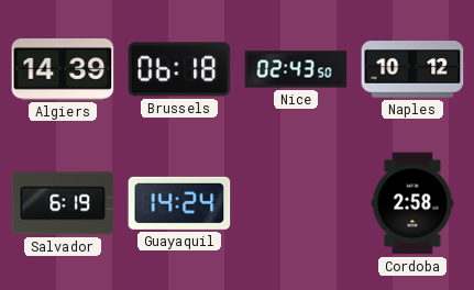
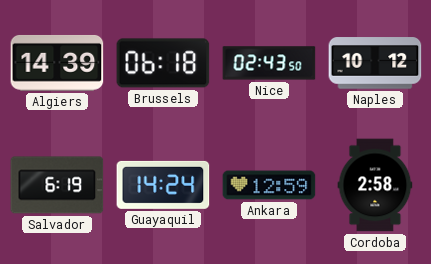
Ankara: none -> 12:59 (269, 185)
